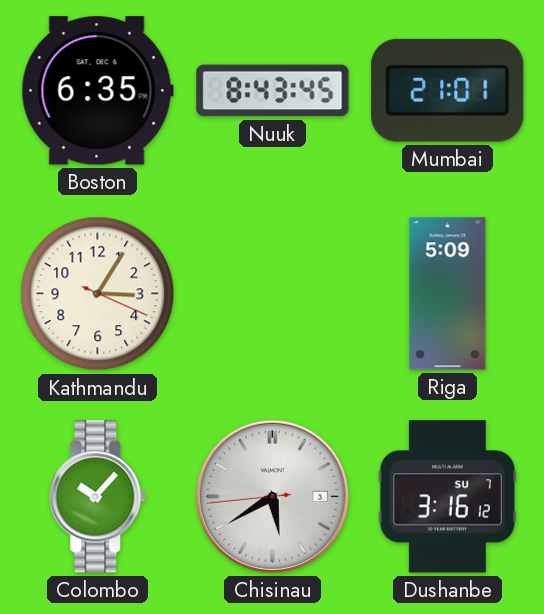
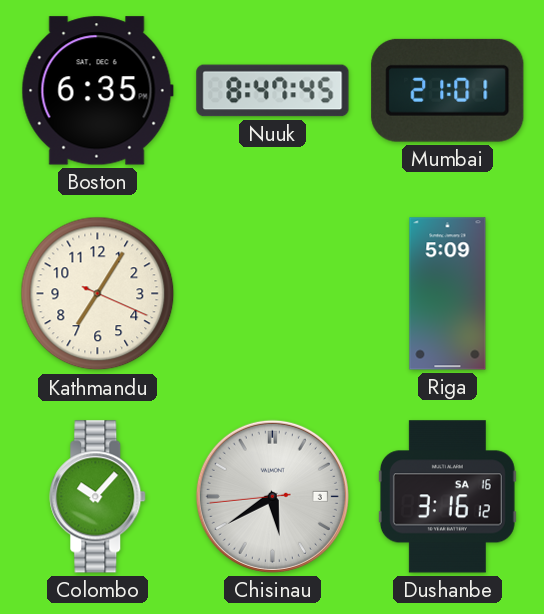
Nuuk: 8:43 -> 8:47 (273, 91)
Kathmandu: 3:05 -> 7:05 (98, 294)
Dushanbe date: SU 7 -> SA 16 (447, 497)
